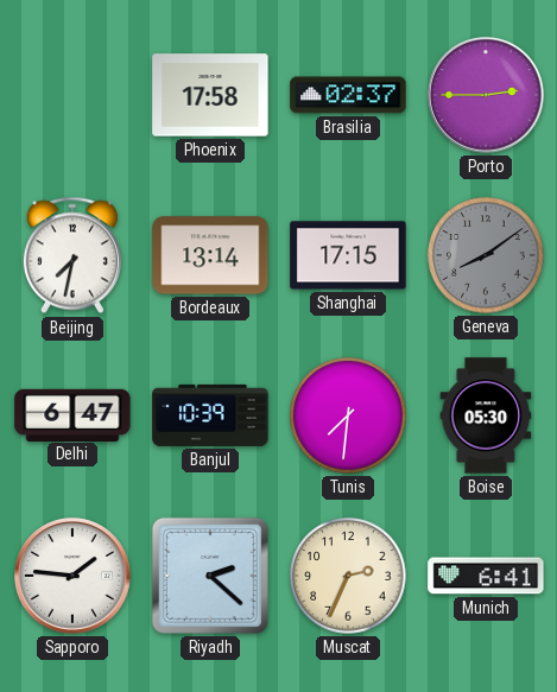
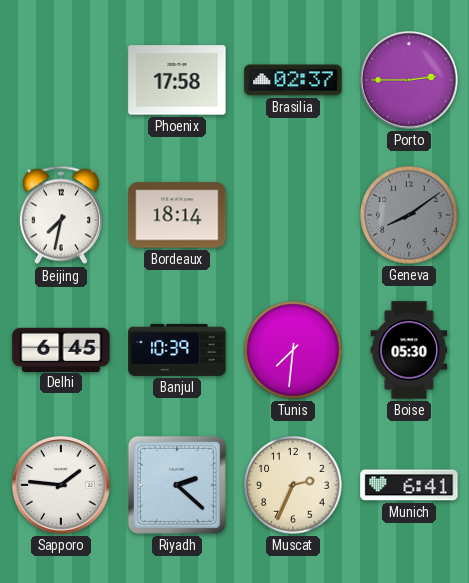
Bordeaux: 13:14 -> 18:14 (177, 215)
Shanghai: 17:15 -> none (348, 255)
Delhi: 6:47 -> 6:45 (61, 349)
